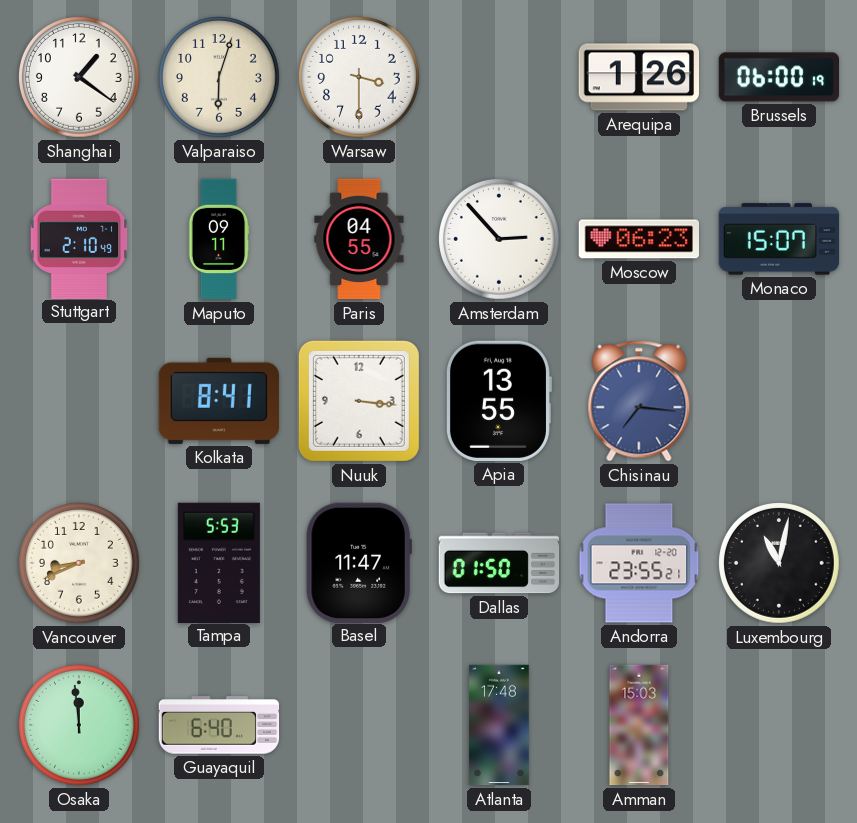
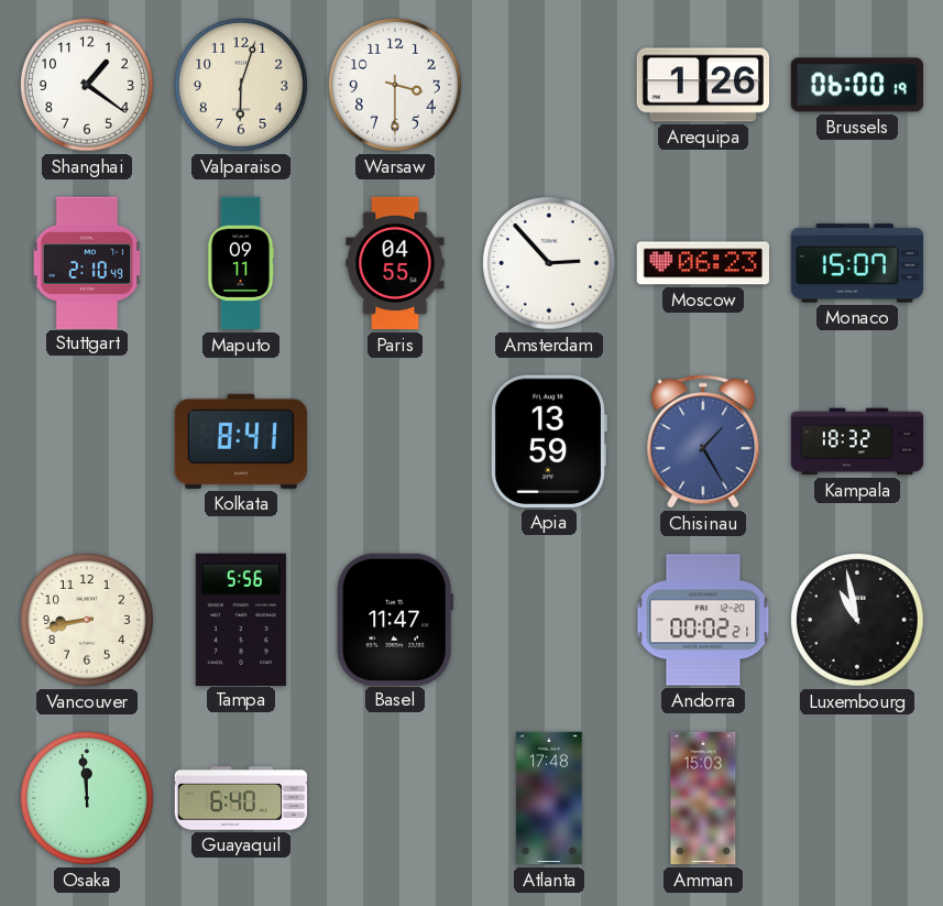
Nuuk: 3:16 -> none (359, 401)
Apia: 13:55 -> 13:59 (548, 441)
Chisinau: 7:16 -> 1:25 (703, 441)
Kampala: none -> 18:32 (857, 441)
Vancouver: 8:41 -> 8:43 (88, 621)
Tampa: 5:53 -> 5:56 (241, 619)
Dallas: 01:50 -> none (499, 563)
Andorra: 23:55 -> 00:02 (703, 620)
Luxembourg: 11:02 -> 10:58 (858, 621)
